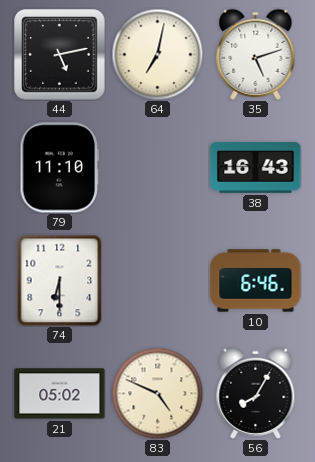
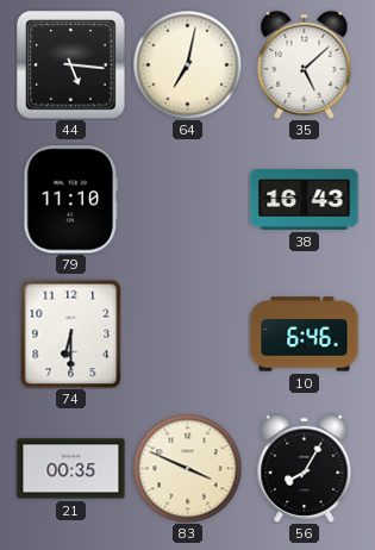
44: 5:13 -> 5:16 (71, 65)
35: 5:12 -> 5:08 (305, 64)
21: 05:02 -> 00:35 (71, 469)
83: 4:49 -> 3:49 (187, 468)
